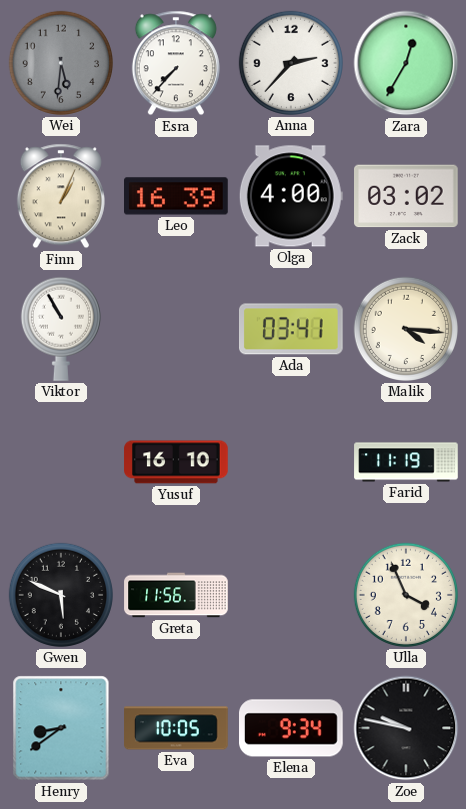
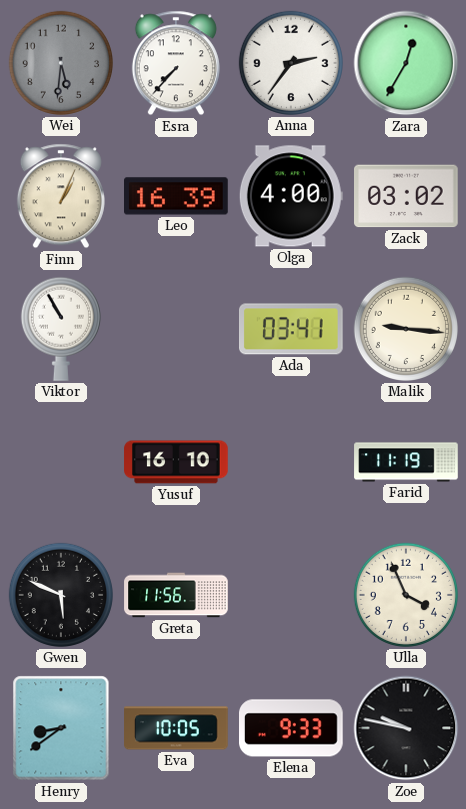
Anna: 2:37 -> 2:36 (291, 63)
Malik: 4:16 -> 9:16 (406, 329)
Elena: 9:34 -> 9:33 (292, 728)
